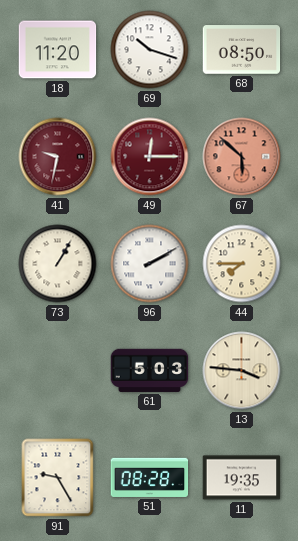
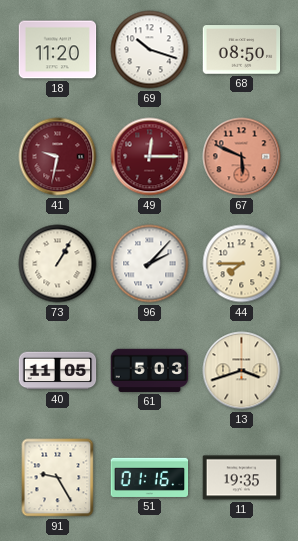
67: 5:52 -> 5:49 (242, 157)
96: 2:10 -> 2:07 (150, 264)
40: none -> 11:05 (58, 371)
13: 3:46 -> 3:42 (242, 371)
51: 08:28 -> 01:16 (150, 477)
